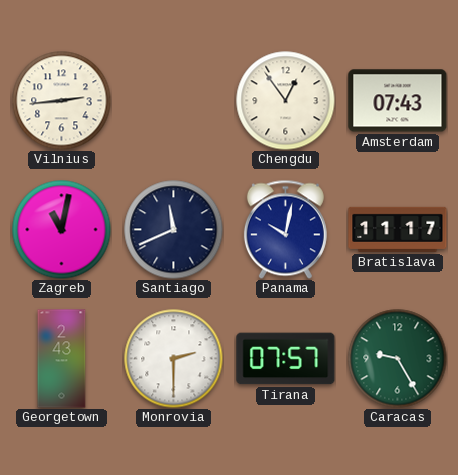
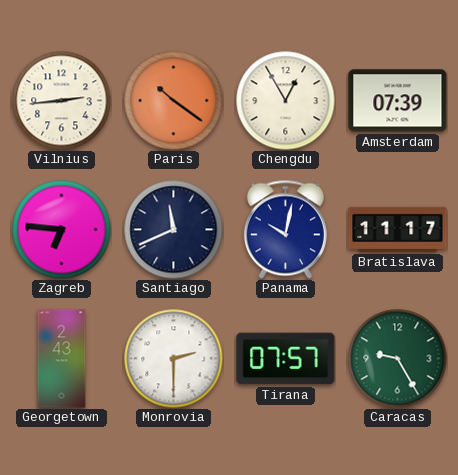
Paris: none -> 10:21 (174, 101)
Chengdu: 12:54 -> 12:55 (286, 101)
Amsterdam: 07:43 -> 07:39 (398, 101)
Zagreb: 11:02 -> 6:46 (62, 230)
